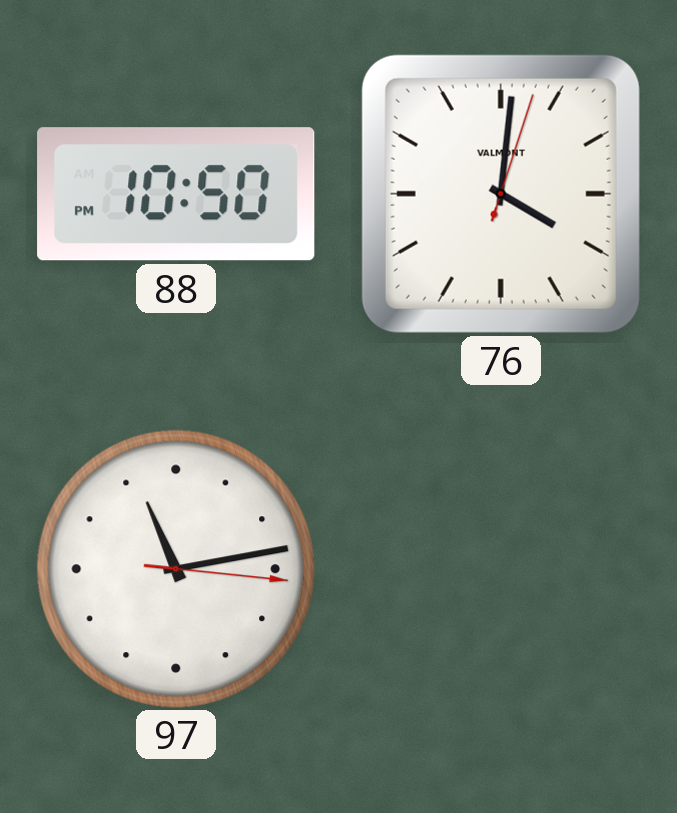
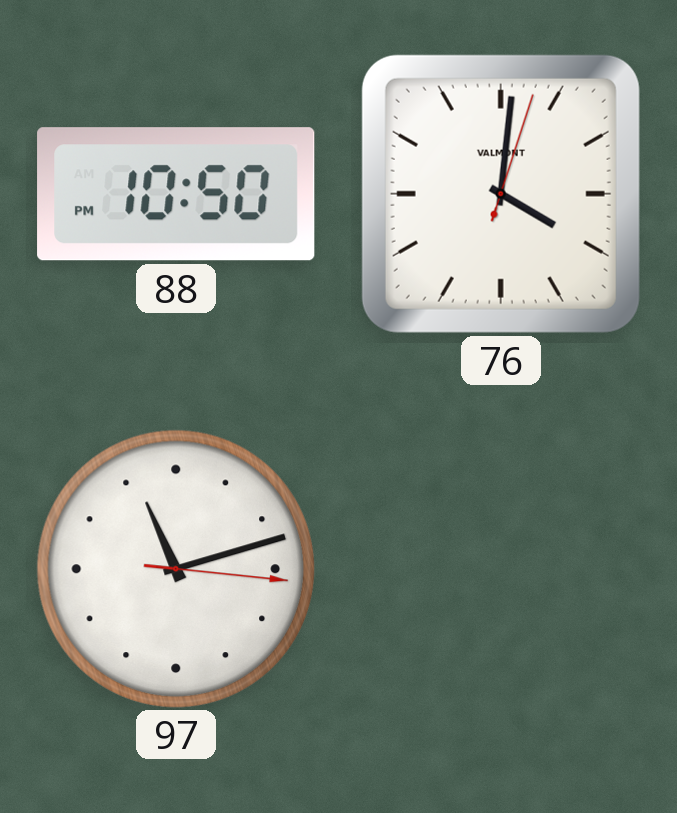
97: 11:13 -> 11:12 (175, 568)
